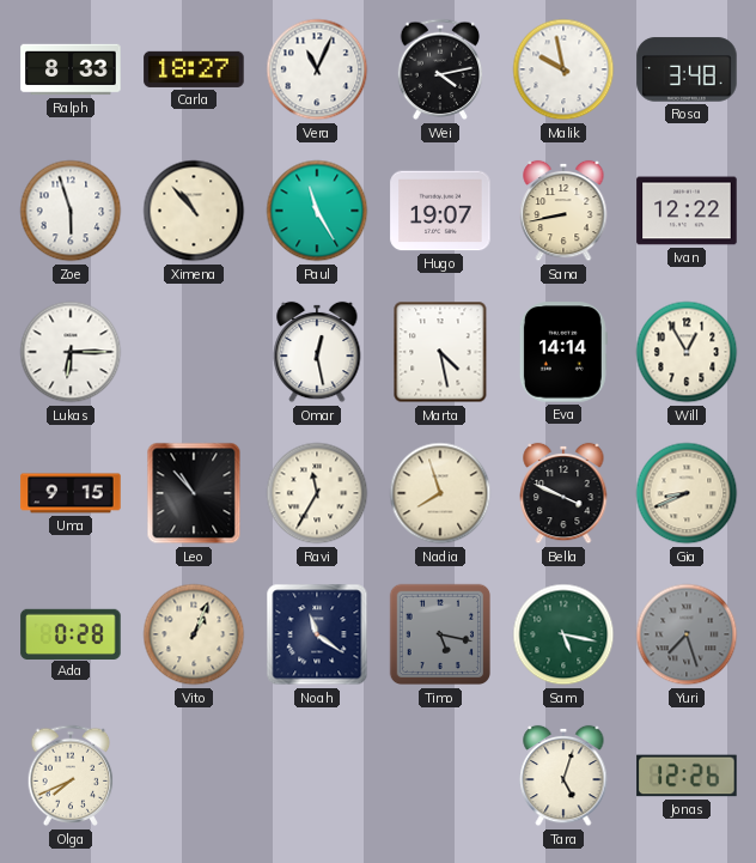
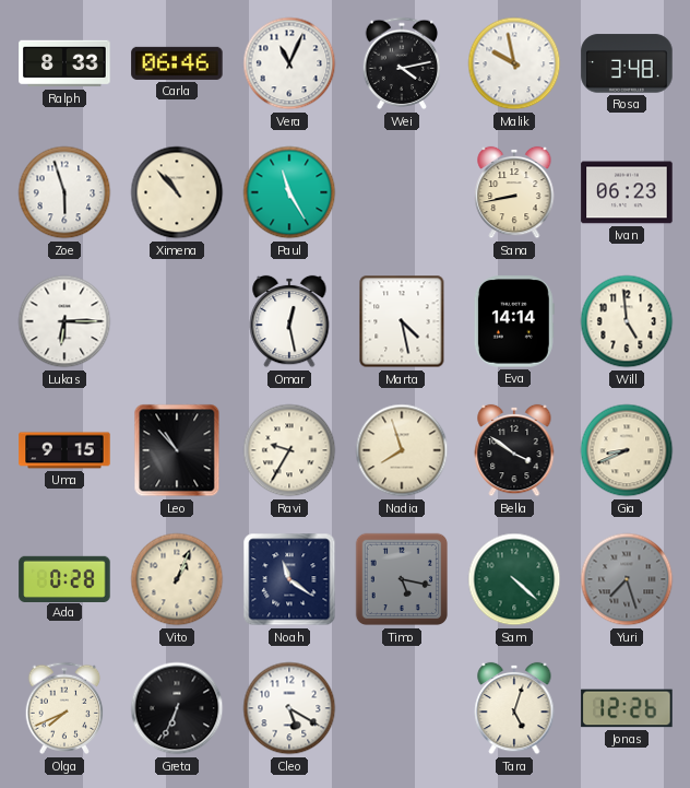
Carla: 18:27 -> 06:46 (177, 63)
Hugo: 19:07 -> none (440, 211)
Ivan: 12:22 -> 06:23 (627, 192)
Will: 12:55 -> 4:59 (627, 321)
Ravi: 11:35 -> 9:35 (289, 450)
Bella: 3:49 -> 3:51 (514, 450)
Sam: 5:17 -> 4:22 (514, 579)
Greta: none -> 6:34 (177, 708)
Cleo: none -> 5:20 (289, 708)
